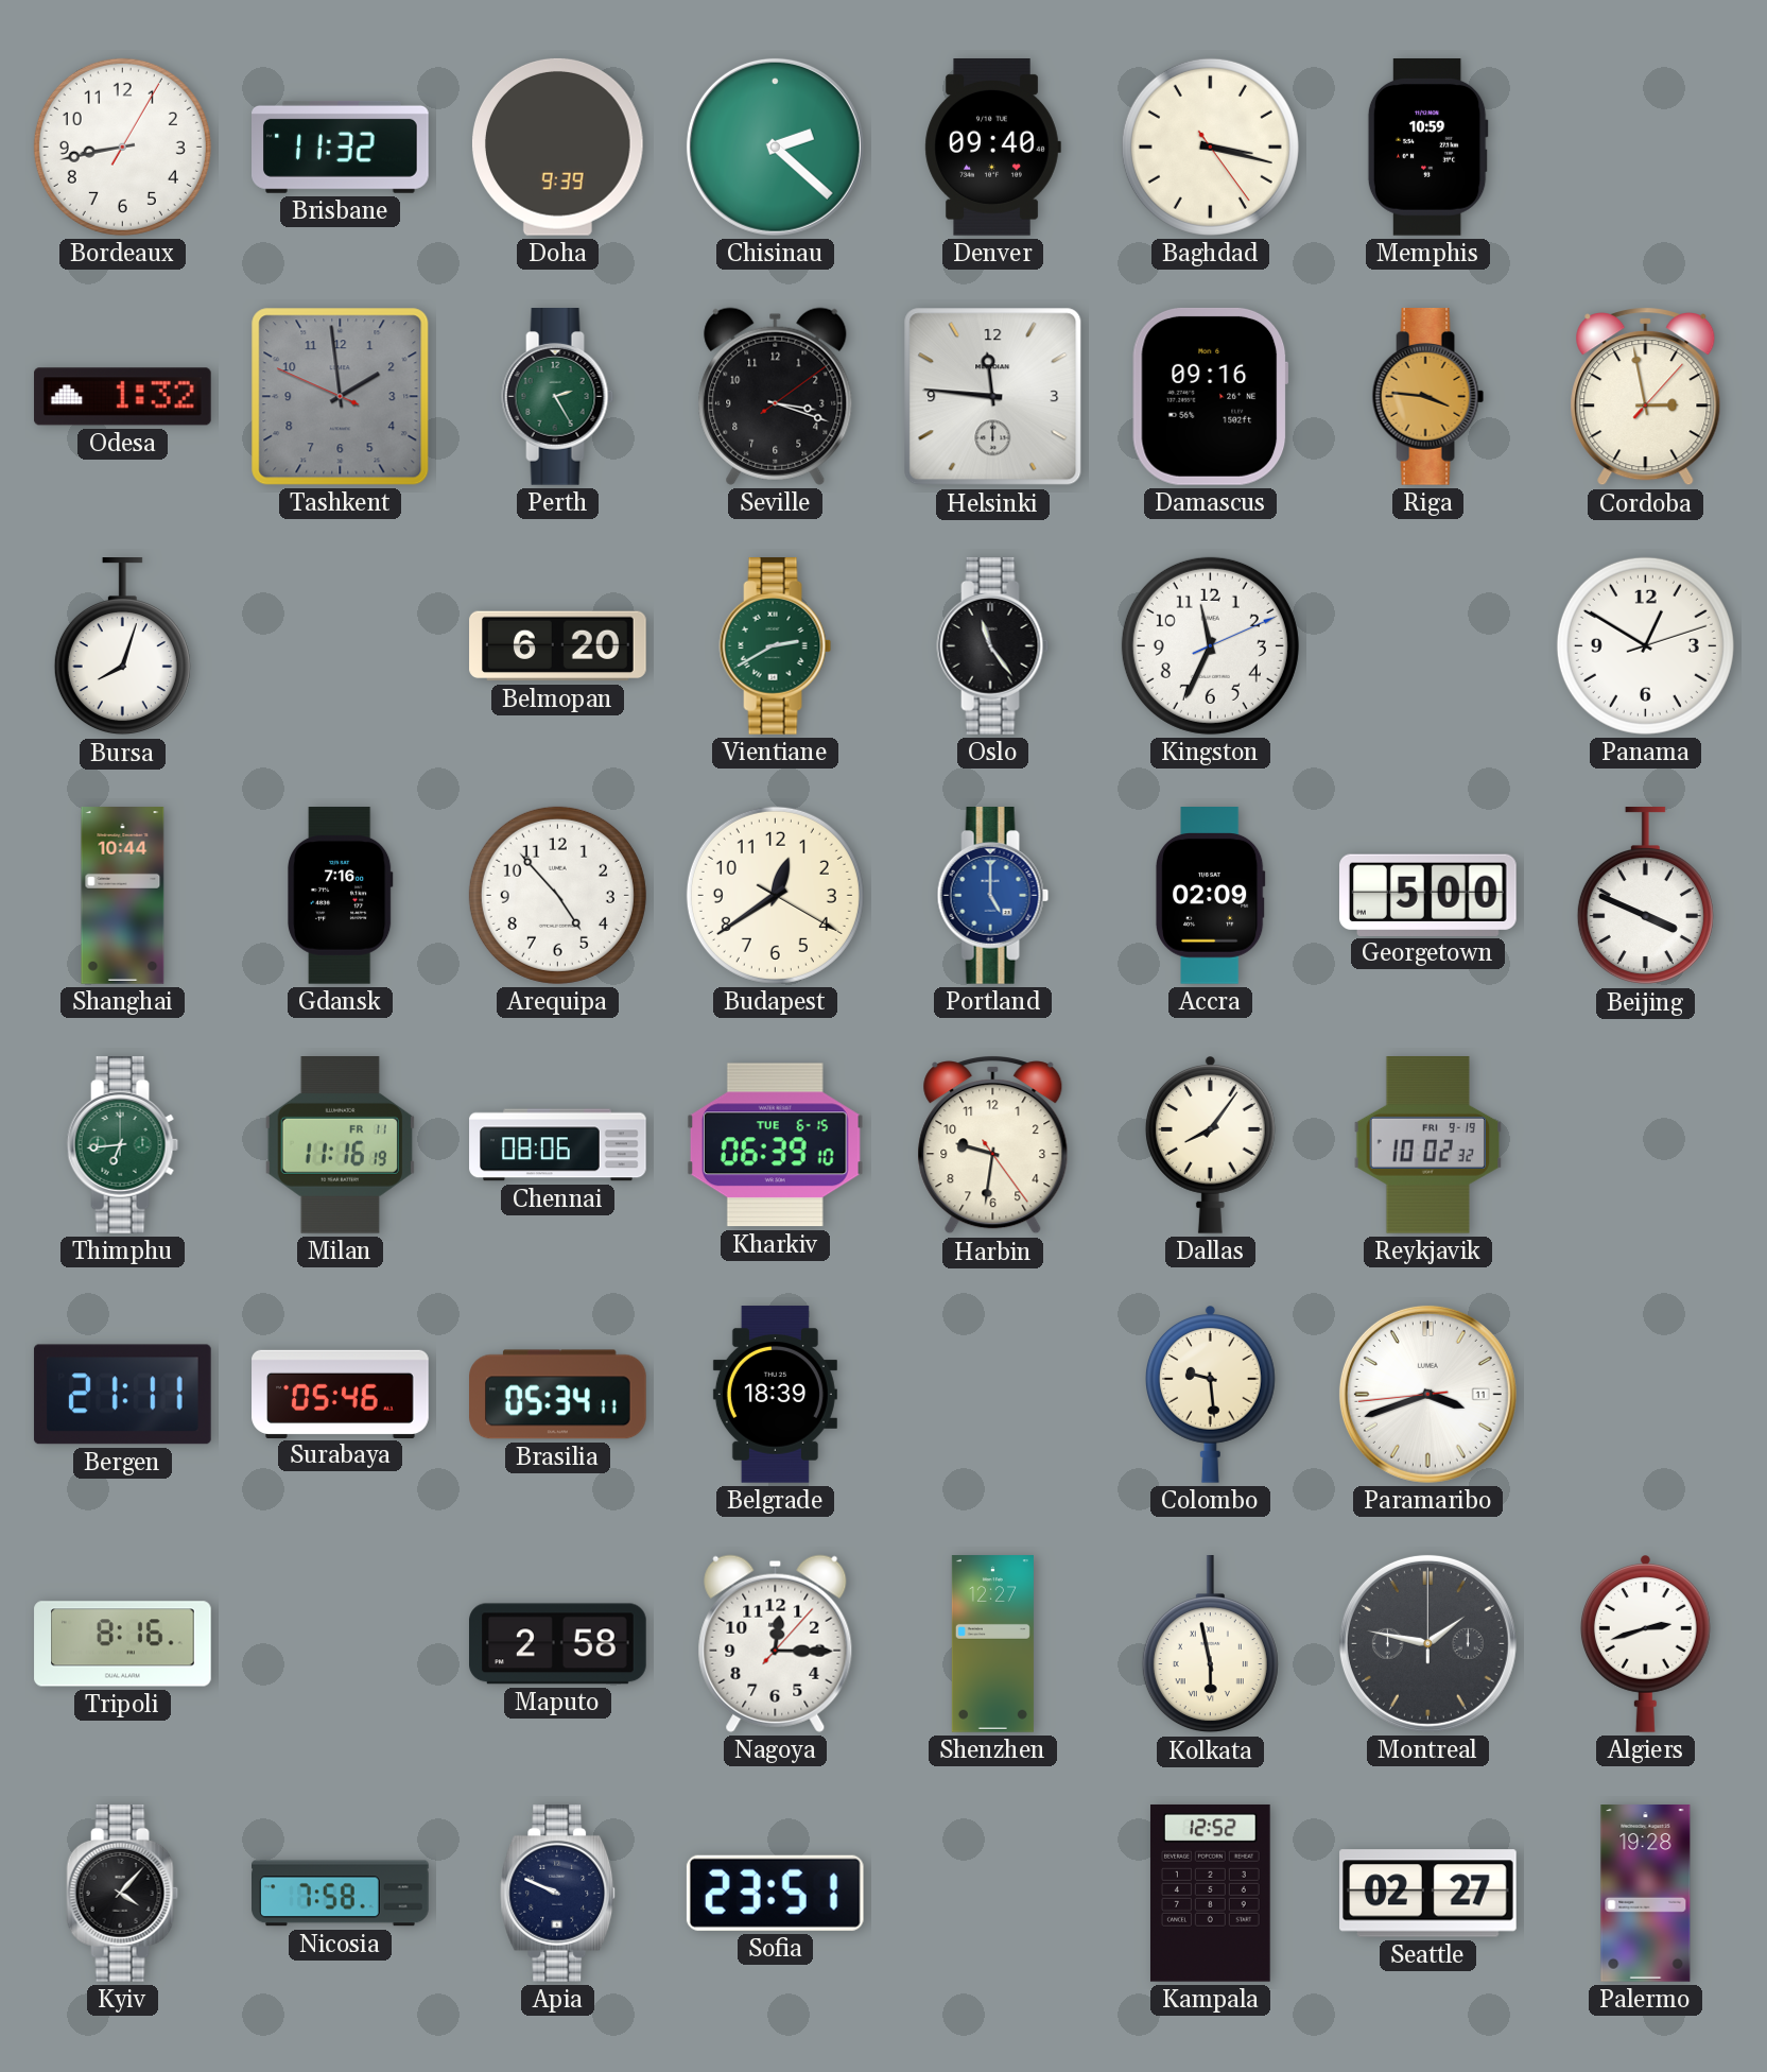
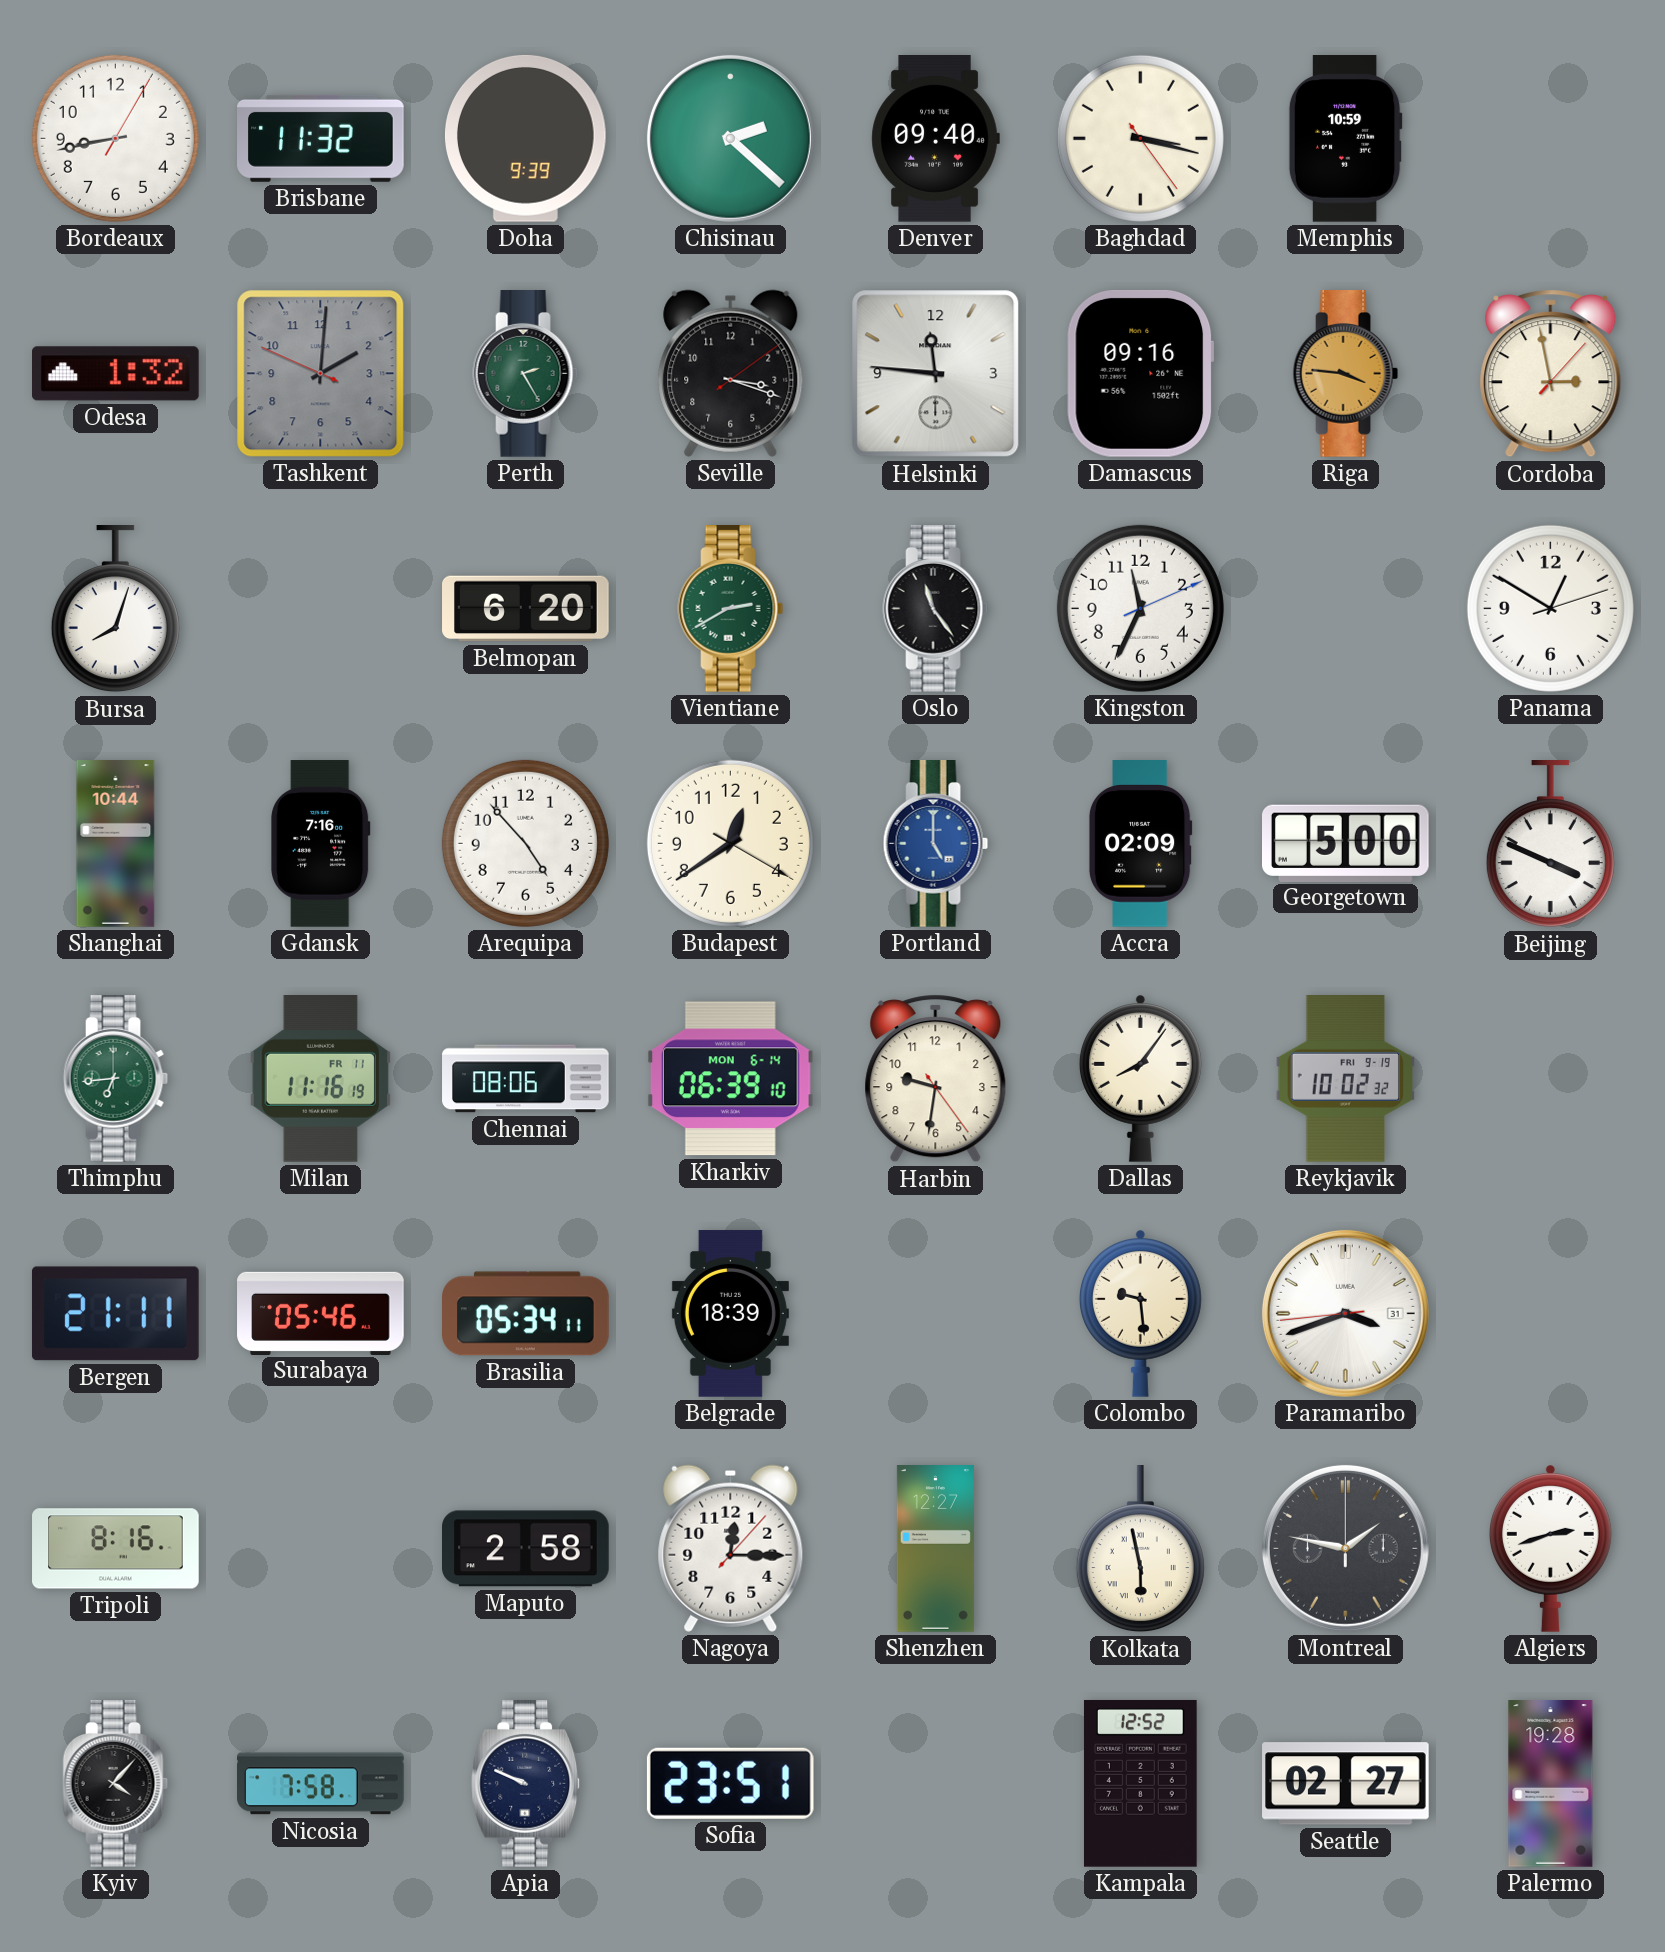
Tashkent: 1:58 -> 2:00 (321, 374)
Kharkiv date: TUE 6-15 -> MON 6-14 (730, 1079)
Paramaribo date: 11 -> 31 (1345, 1313)
